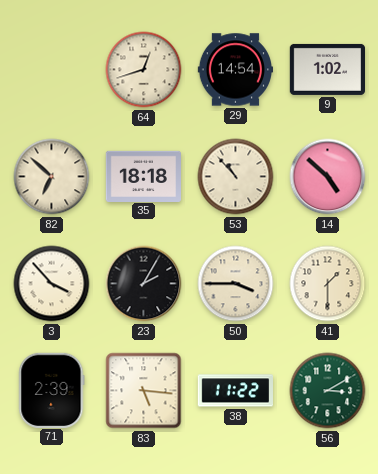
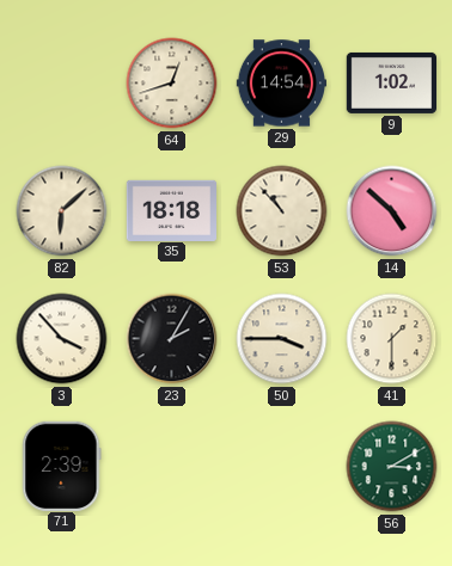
82: 6:52 -> 6:08 (62, 211)
83: 5:16 -> none (144, 391)
38: 11:22 -> none (235, 391)
